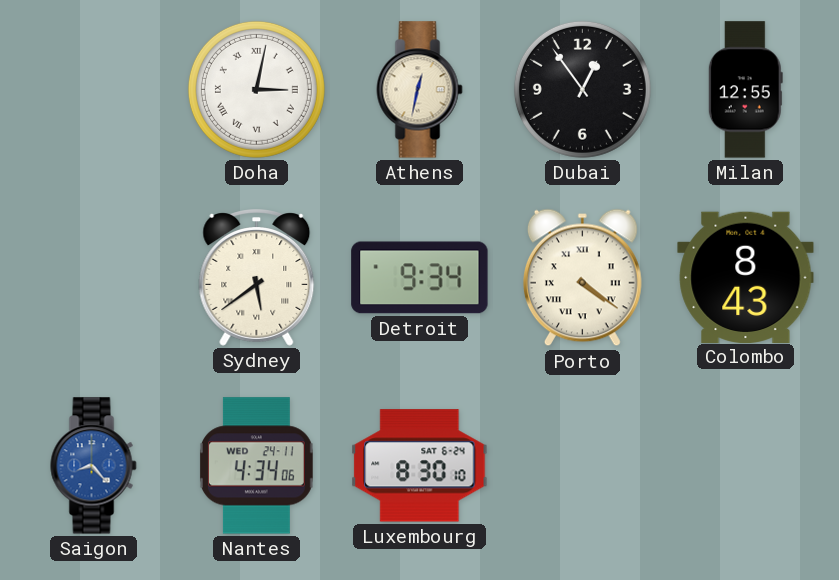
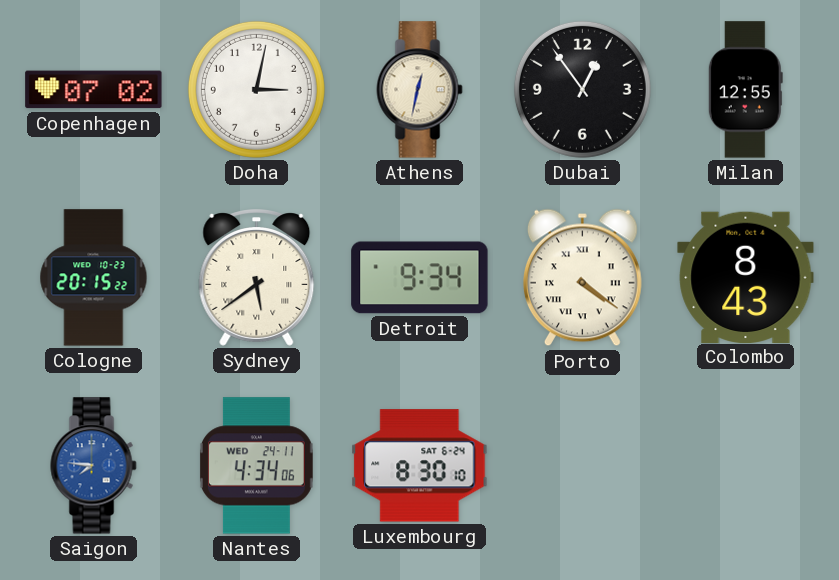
Copenhagen: none -> 07:02 (94, 90)
Doha numerals: Roman -> Arabic (256, 89)
Cologne: none -> 20:15 (94, 278)
Saigon: 8:23 -> 7:46 (94, 466)
